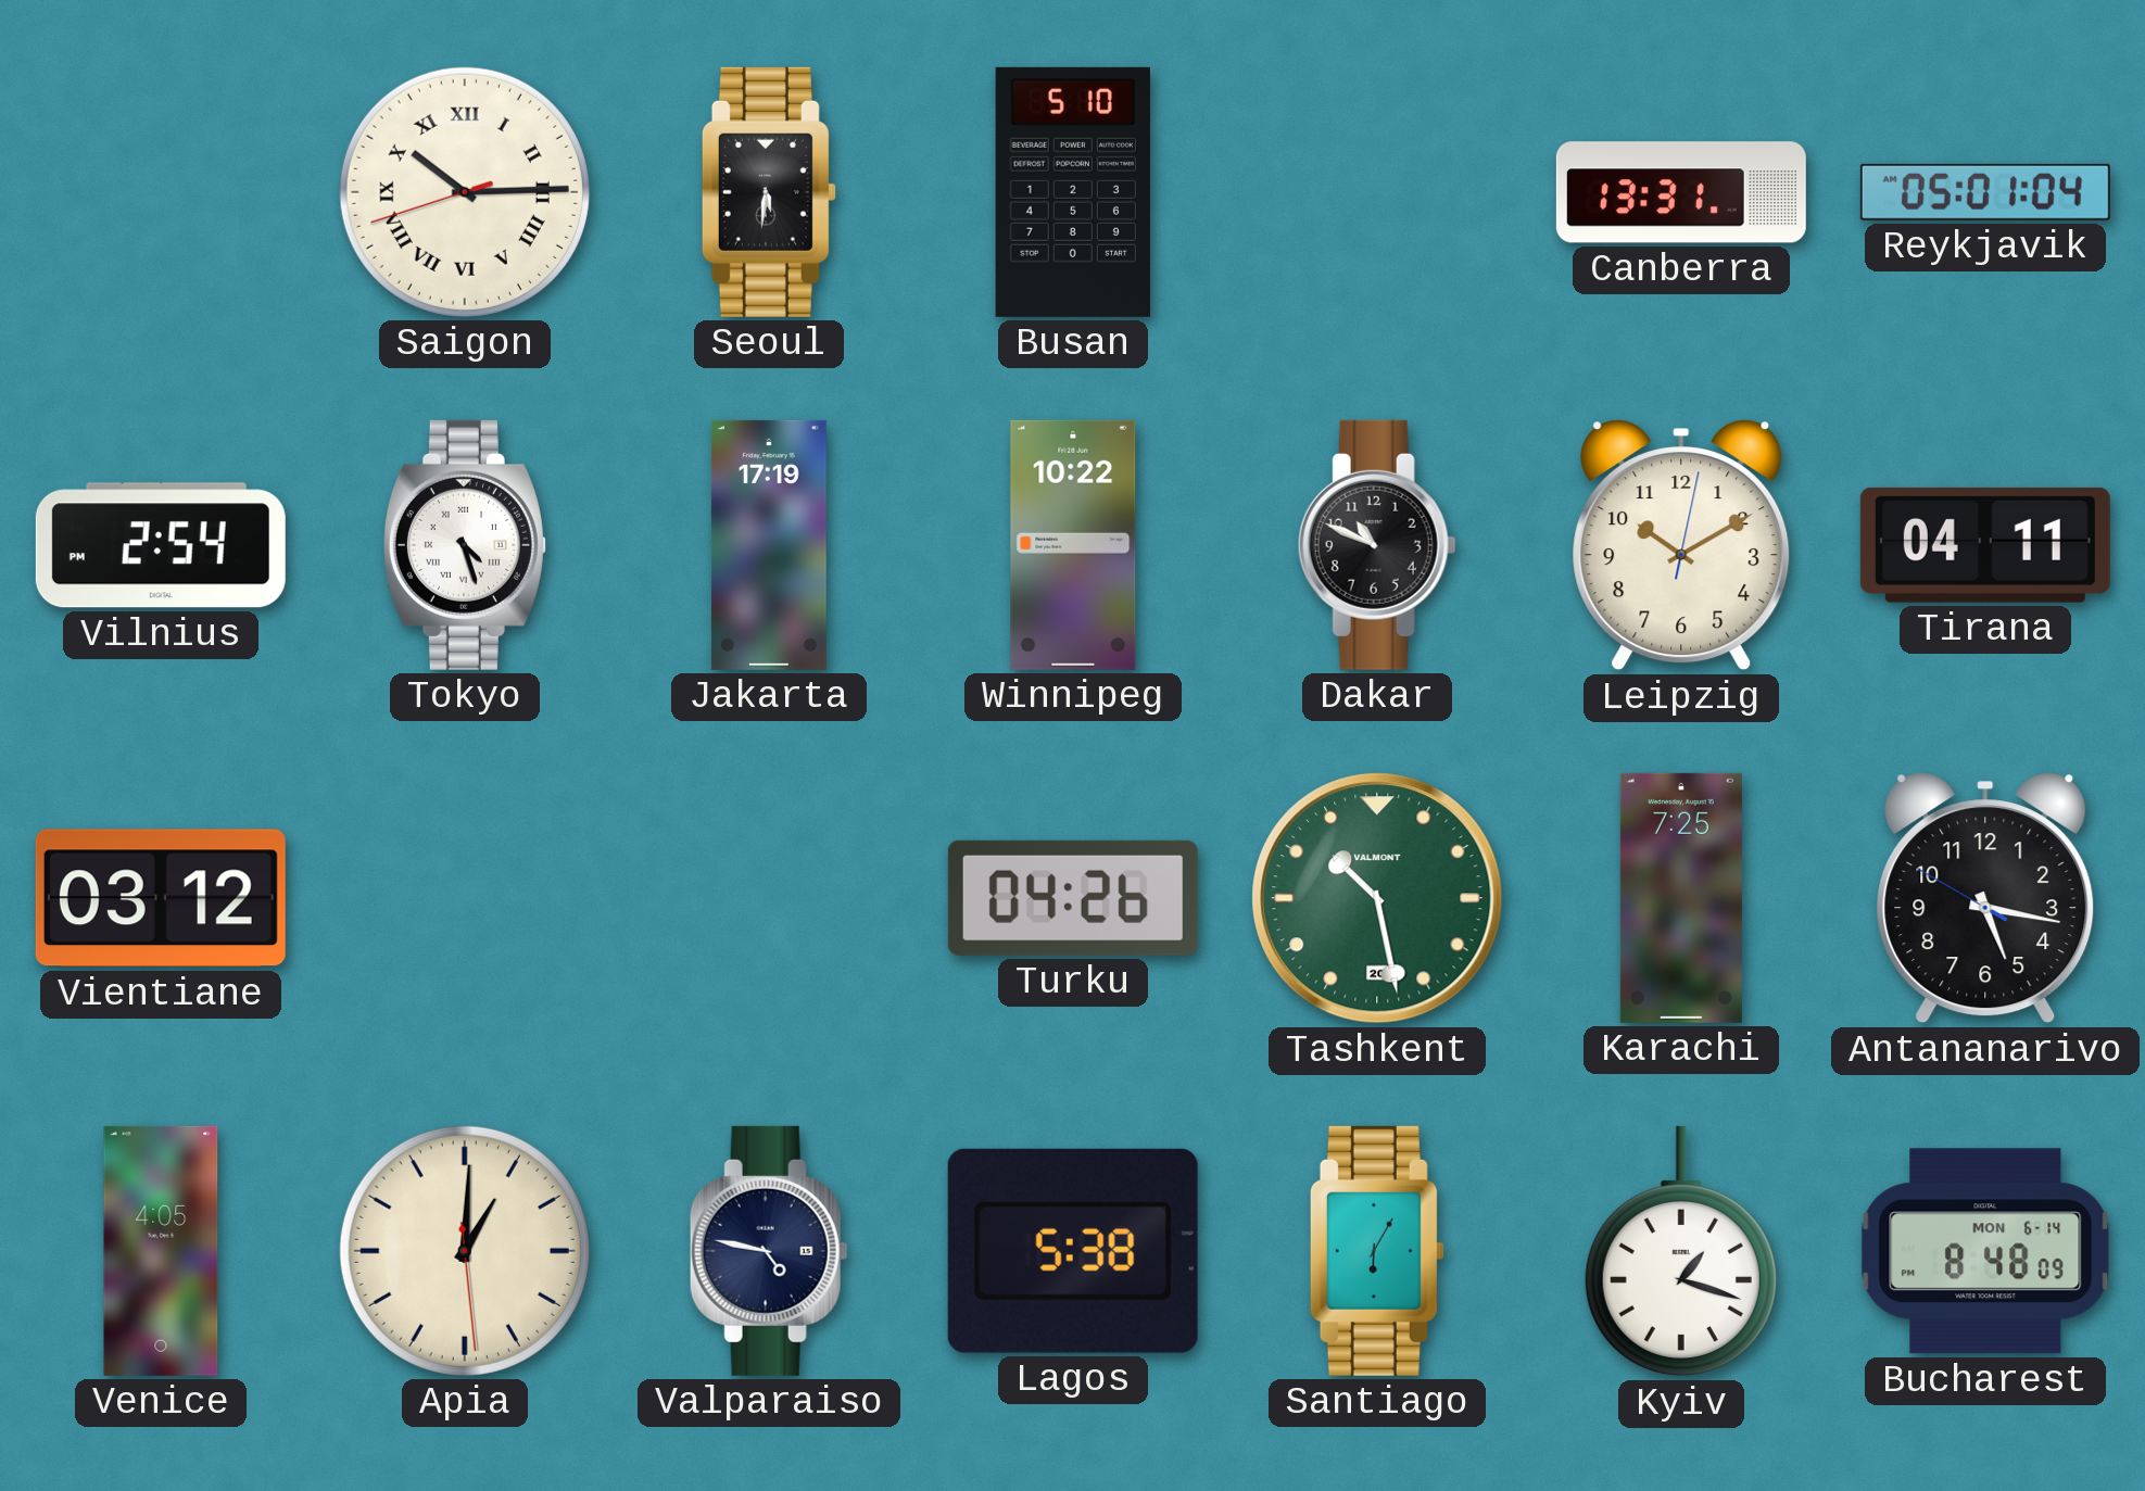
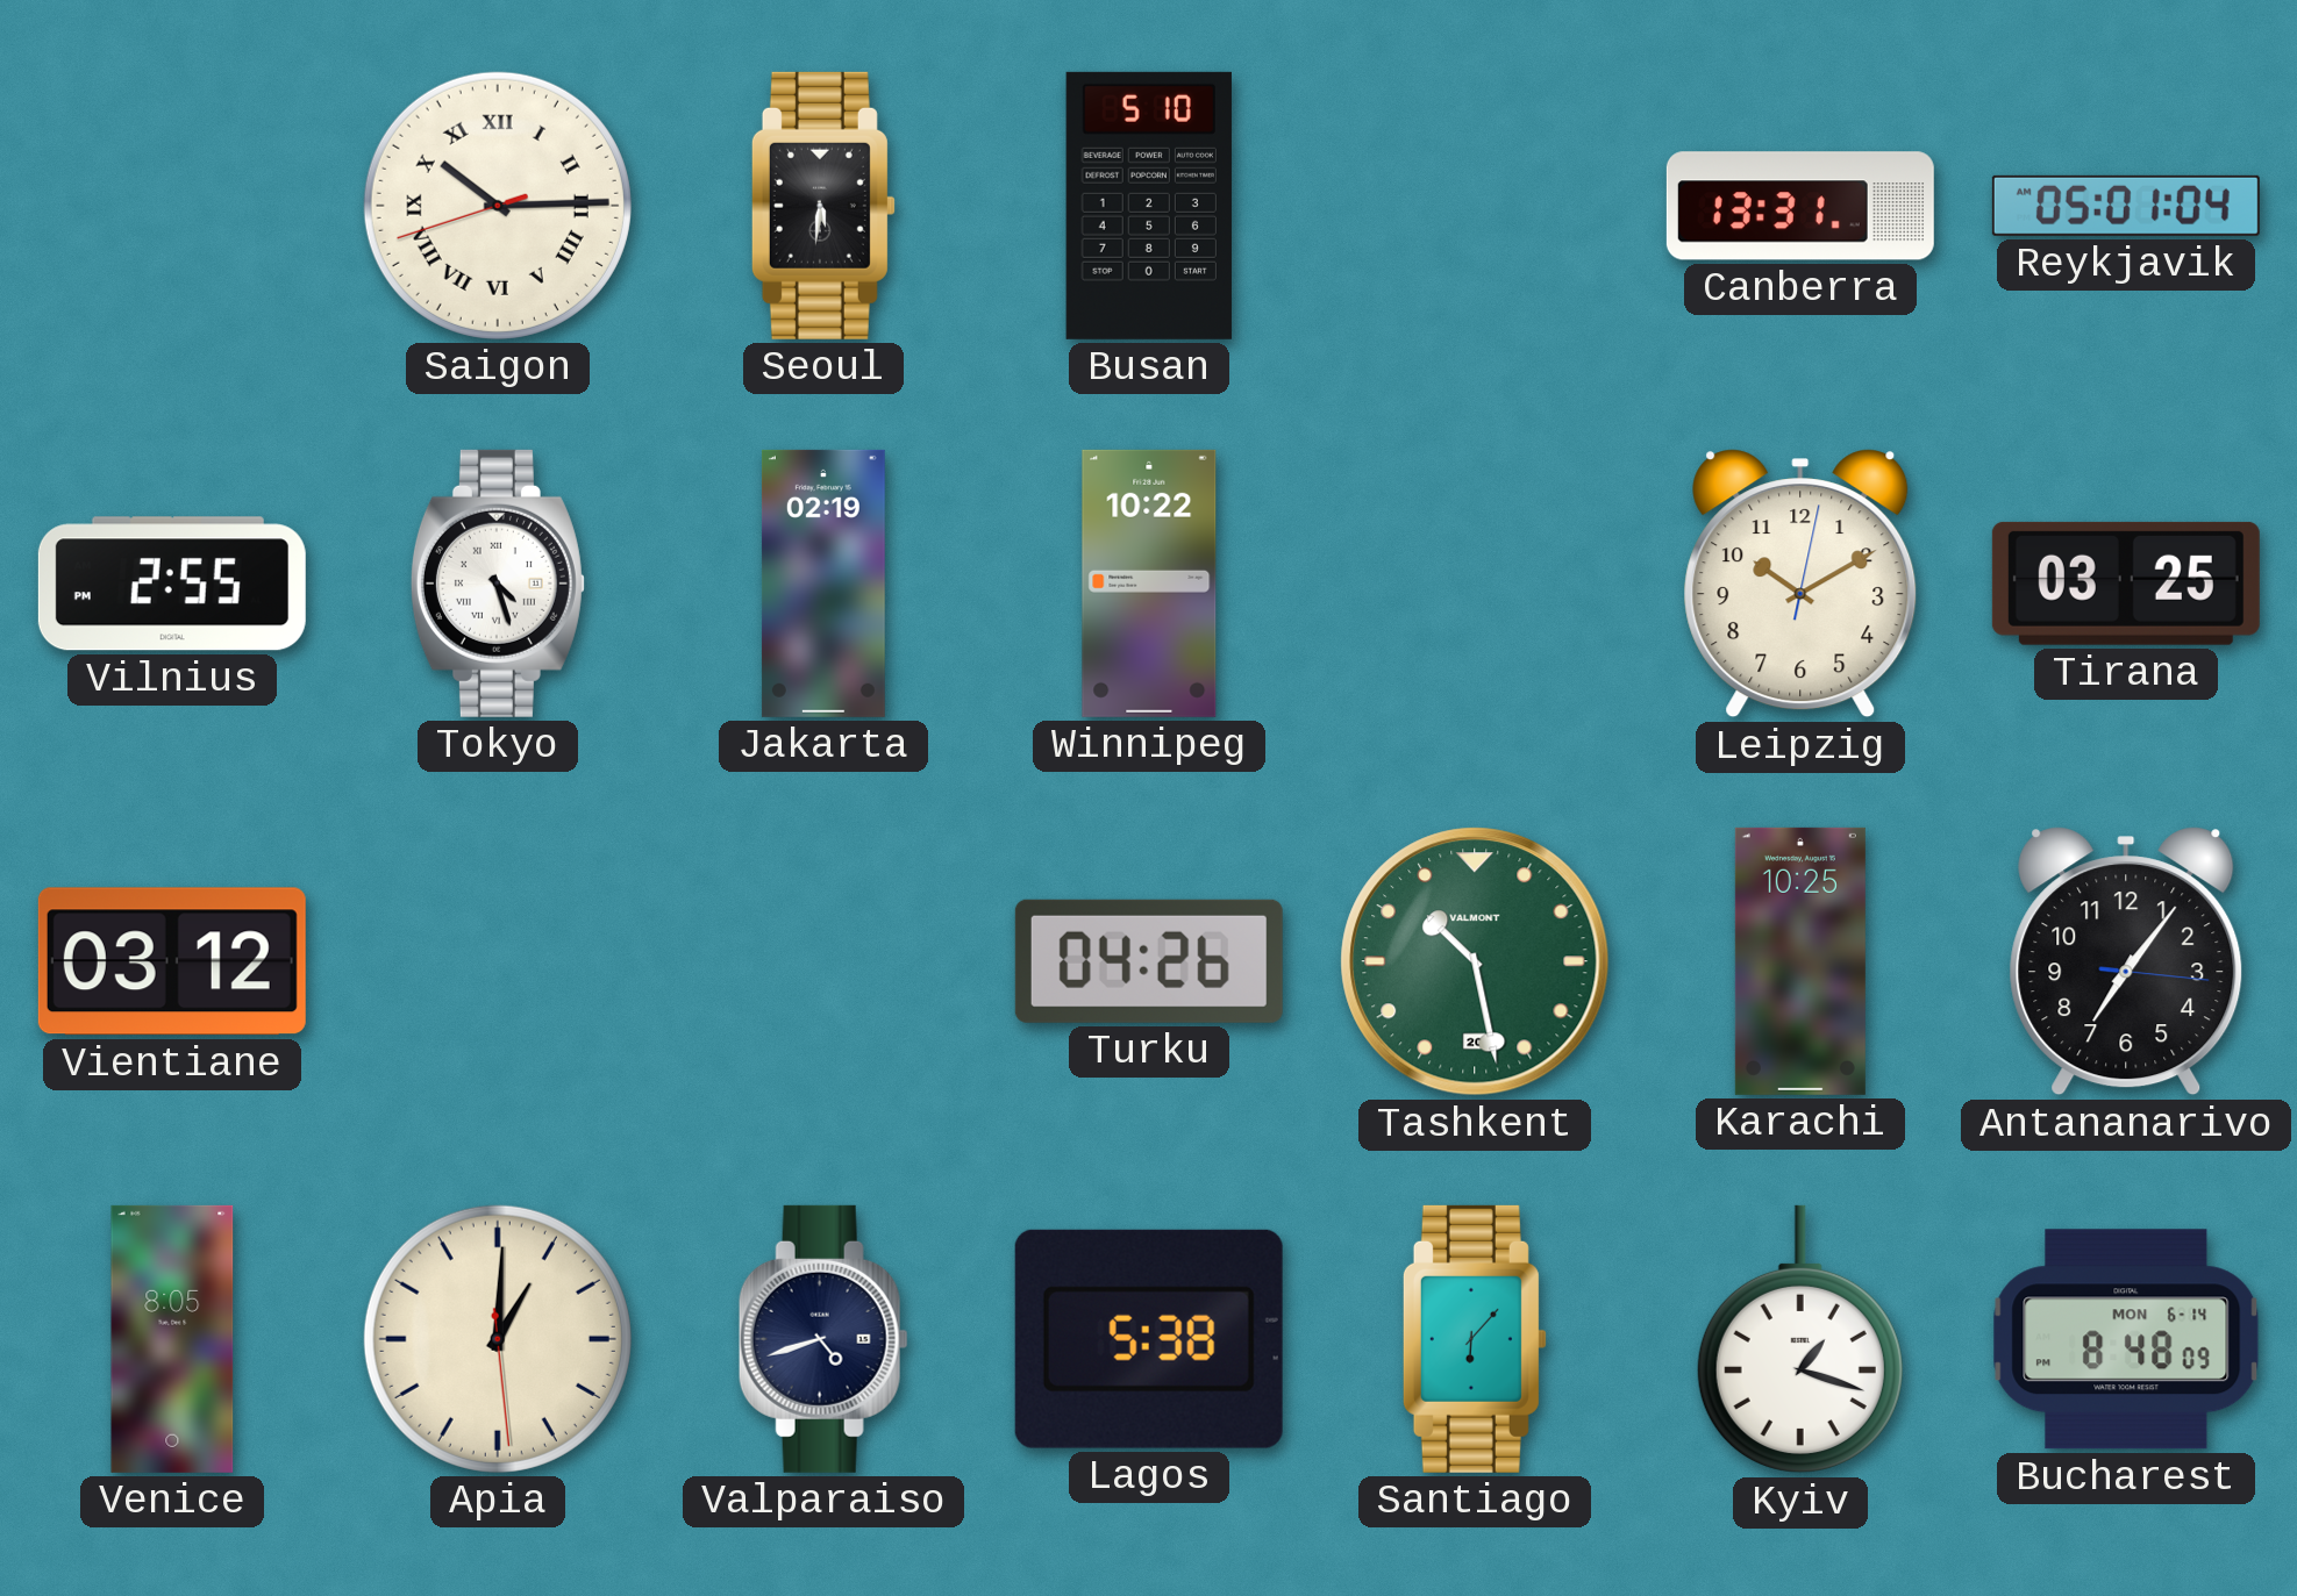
Vilnius: 2:54 -> 2:55 (172, 584)
Jakarta: 17:19 -> 02:19 (823, 584)
Dakar: 10:49 -> none (1377, 545)
Tirana: 04:11 -> 03:25 (2126, 584)
Karachi: 7:25 -> 10:25 (1800, 961)
Antananarivo: 5:16 -> 7:06 (2126, 961)
Venice: 4:05 -> 8:05 (172, 1339)
Valparaiso: 4:47 -> 4:42 (823, 1339)
Santiago: 6:05 -> 6:07 (1475, 1339)
